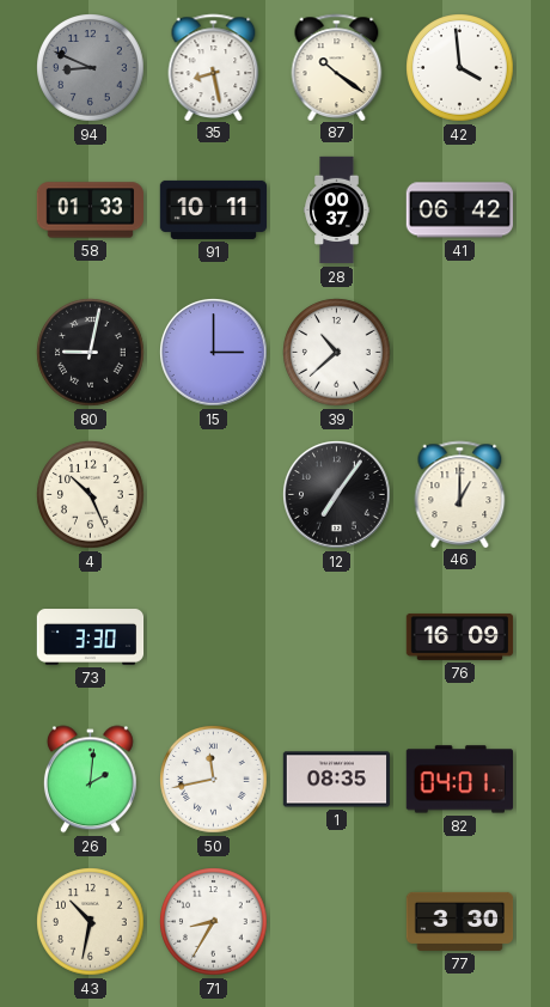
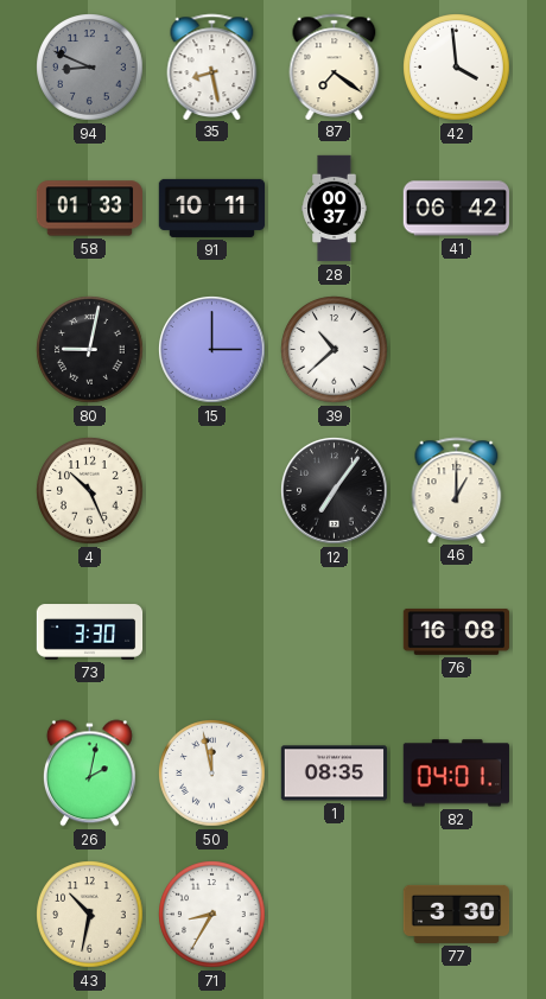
87: 10:21 -> 7:21 (335, 66)
76: 16:09 -> 16:08 (457, 631)
26: 2:01 -> 2:02 (89, 774)
50: 11:43 -> 11:58 (212, 774)
